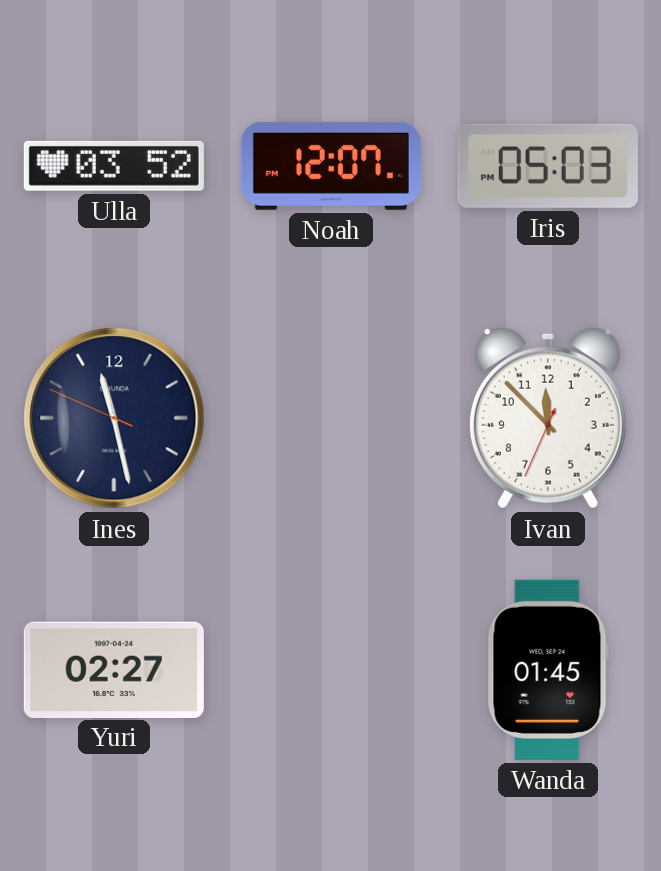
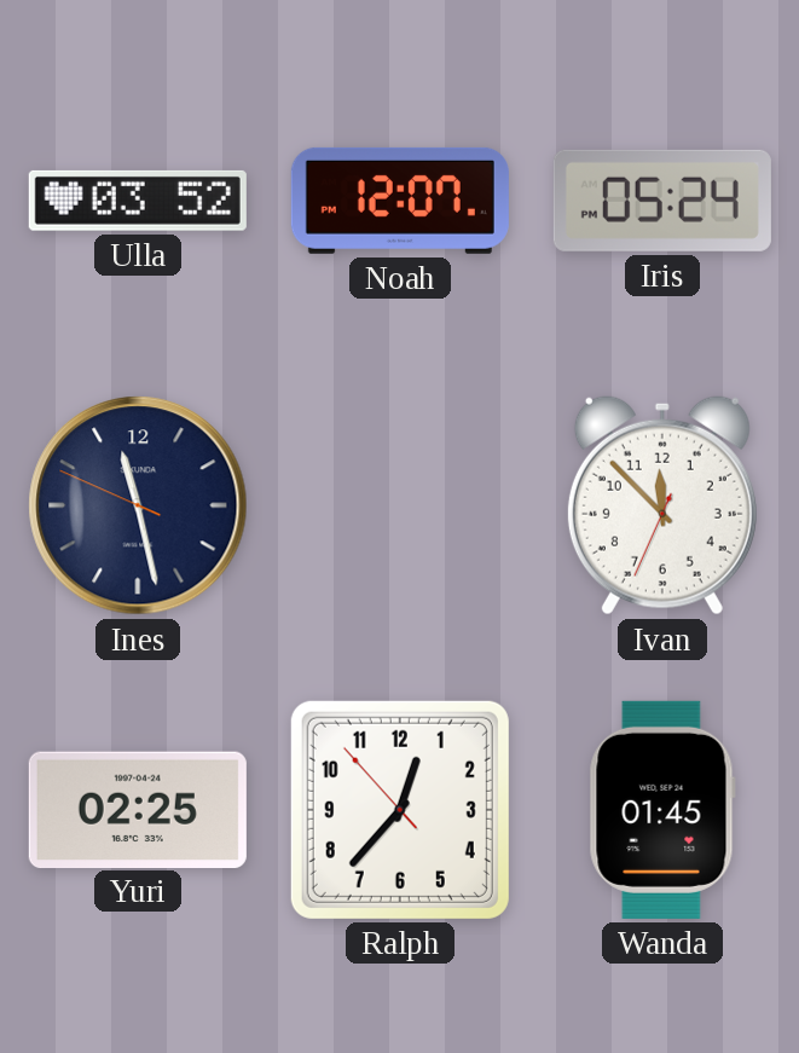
Iris: 05:03 -> 05:24 (662, 201)
Yuri: 02:27 -> 02:25 (138, 809)
Ralph: none -> 12:36 (400, 810)
